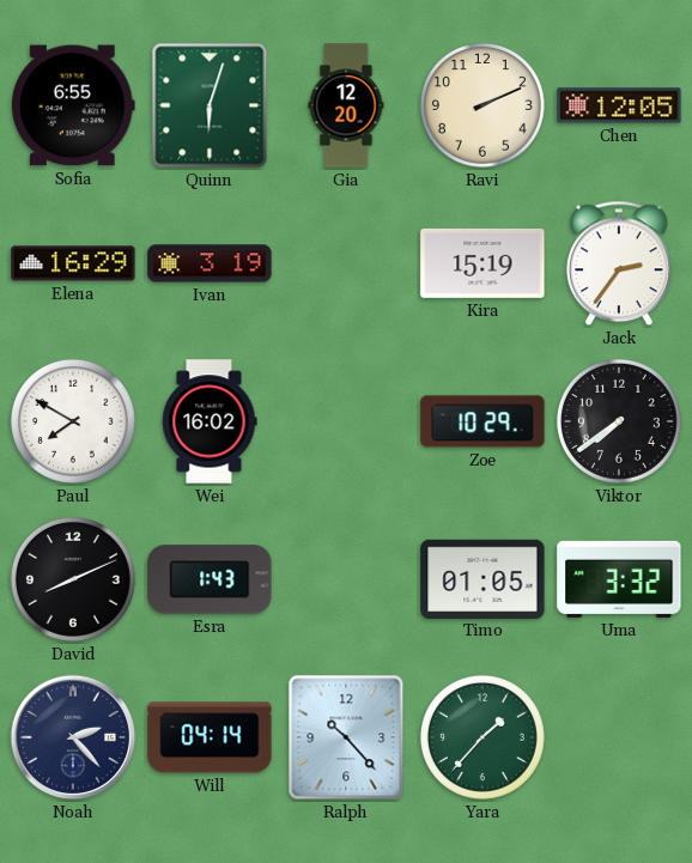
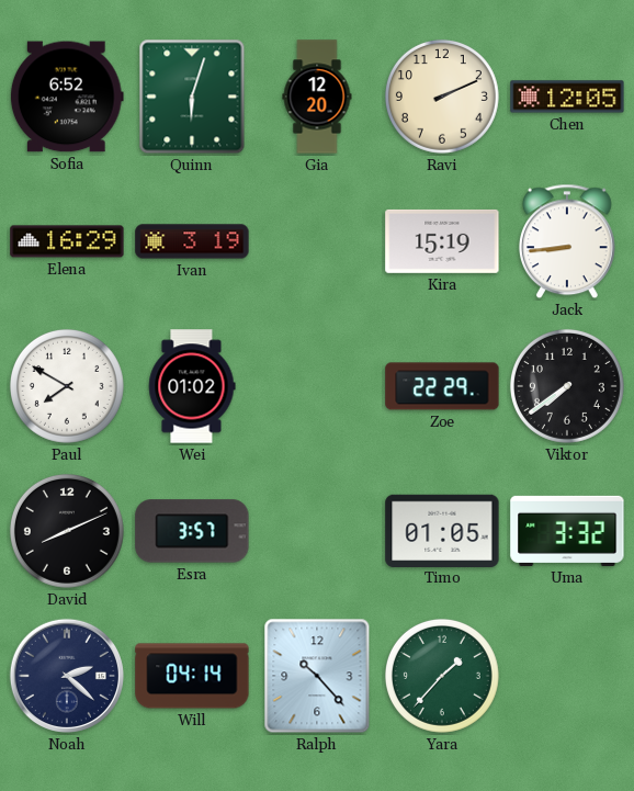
Sofia: 6:55 -> 6:52 (67, 97)
Jack: 2:36 -> 8:44 (567, 241)
Wei: 16:02 -> 01:02 (192, 386)
Zoe: 10:29 -> 22:29 (442, 386)
Esra: 1:43 -> 3:57 (192, 531)
Noah: 2:23 -> 2:22 (67, 676)
